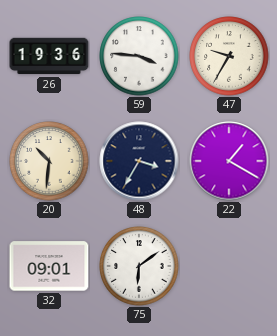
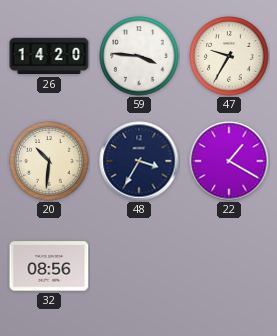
26: 19:36 -> 14:20 (49, 56)
32: 09:01 -> 08:56 (49, 266)
75: 6:09 -> none (139, 266)
